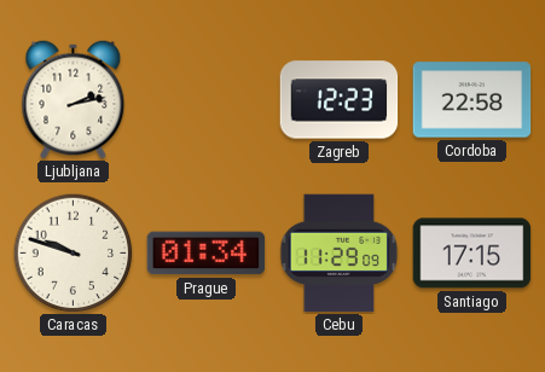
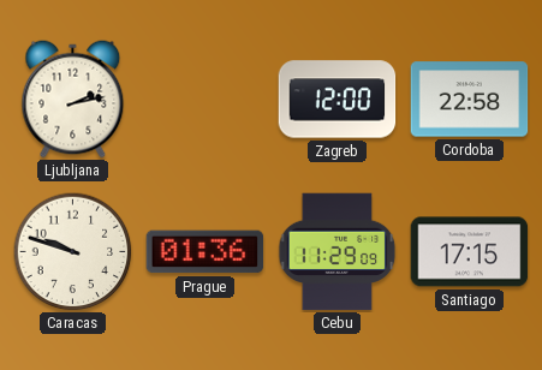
Zagreb: 12:23 -> 12:00 (338, 100)
Prague: 01:34 -> 01:36 (206, 252)
